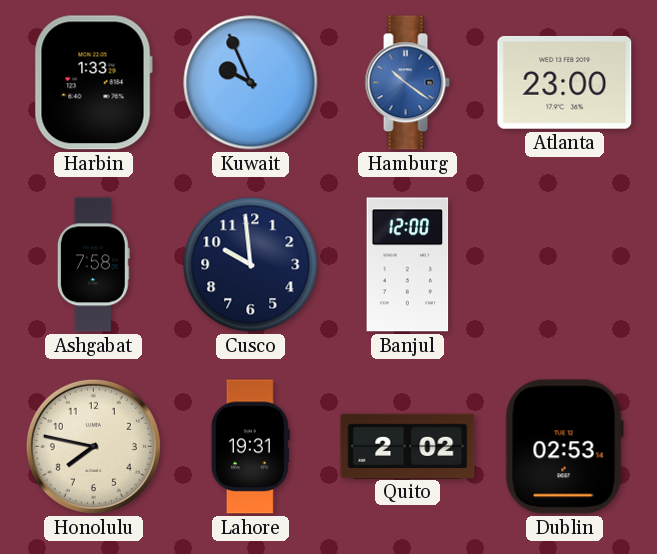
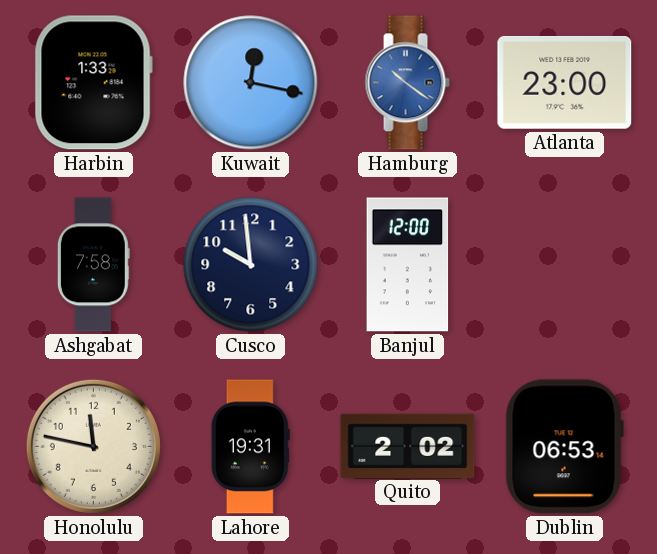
Kuwait: 9:56 -> 12:17 (251, 83)
Honolulu: 7:47 -> 11:47 (93, 446)
Dublin: 02:53 -> 06:53 (564, 447)
